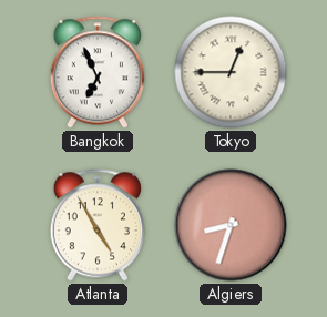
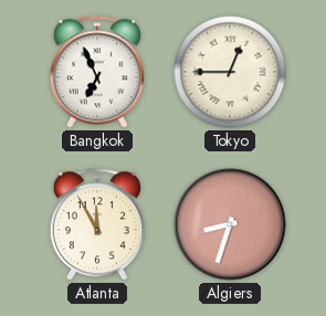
Atlanta: 4:55 -> 11:55 (97, 224)
